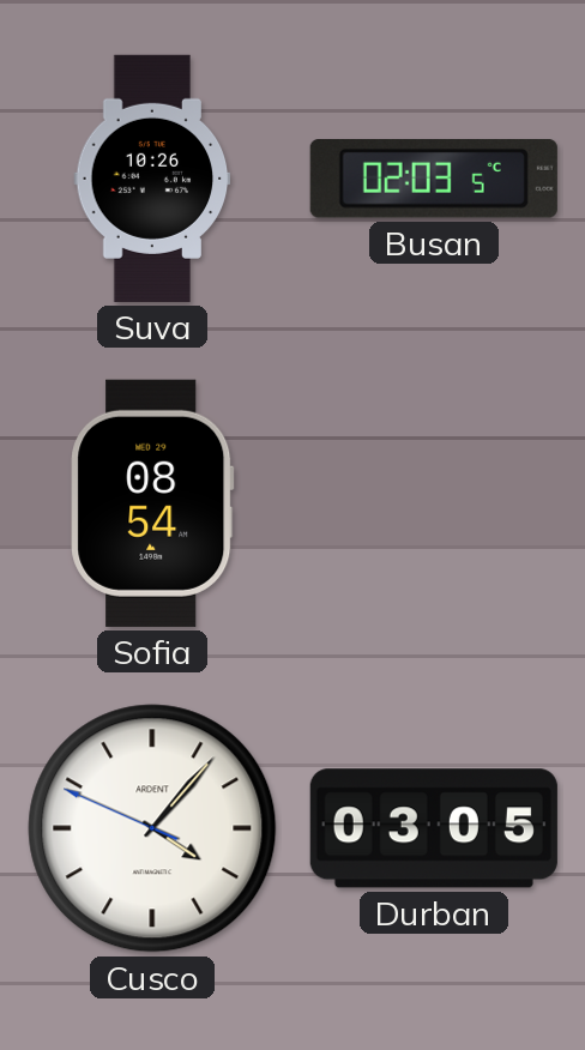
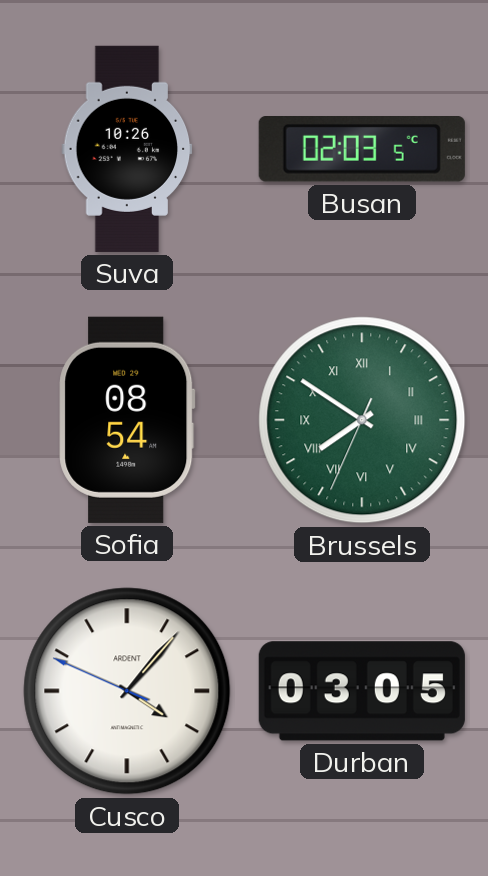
Brussels: none -> 7:50 (362, 420)
